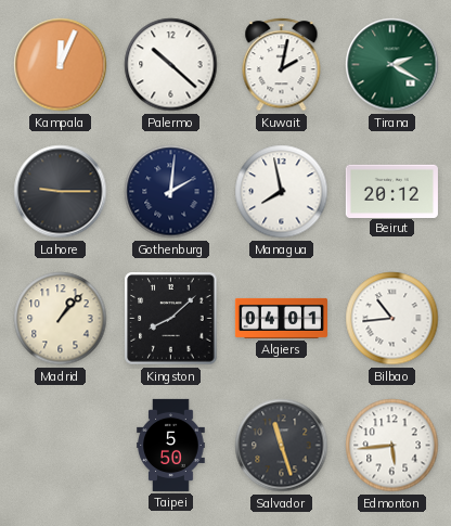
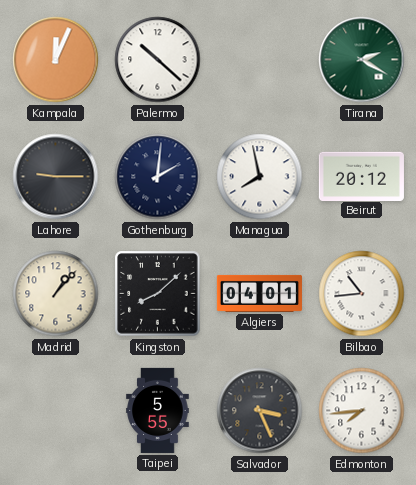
Kuwait: 2:02 -> none (282, 65)
Taipei: 5:50 -> 5:55 (158, 410)
Salvador: 11:27 -> 3:26 (260, 411)
Edmonton: 5:44 -> 7:44 (362, 411)
